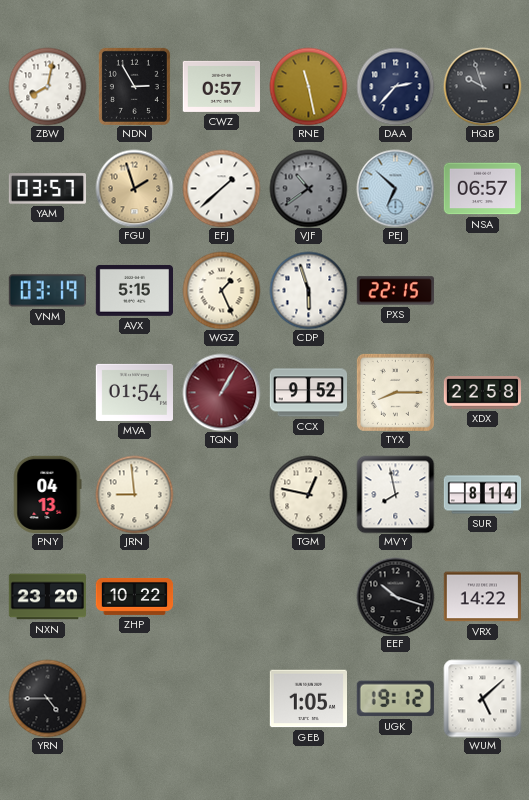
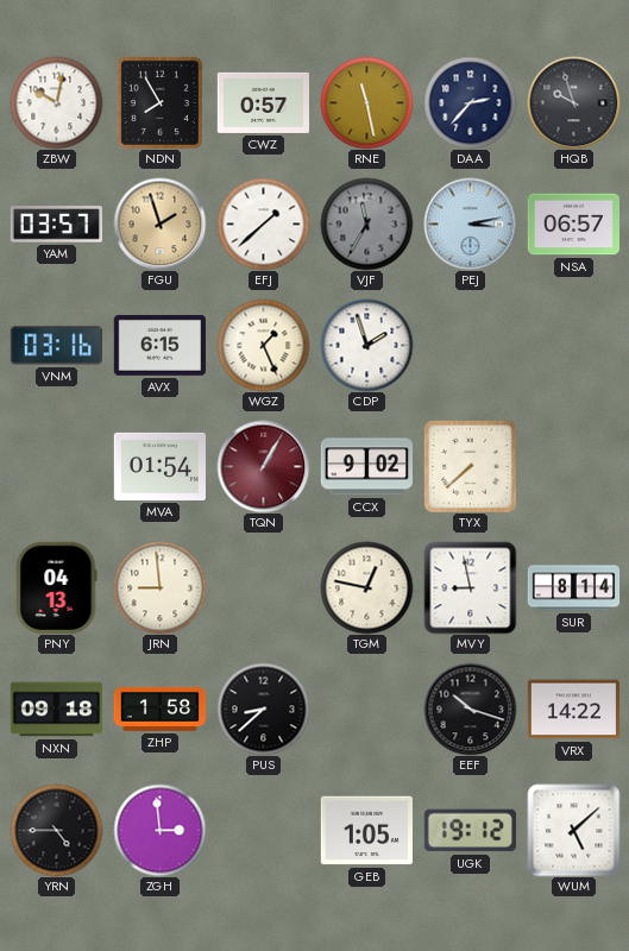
ZBW: 8:02 -> 10:02 (56, 102)
NDN: 2:55 -> 7:55 (159, 102)
VJF: 10:39 -> 11:35 (366, 223)
PEJ: 6:52 -> 3:13 (470, 223)
VNM: 03:19 -> 03:16 (56, 346)
AVX: 5:15 -> 6:15 (159, 345)
CDP: 5:57 -> 1:57 (366, 345)
PXS: 22:15 -> none (395, 291)
CCX: 9:52 -> 9:02 (366, 467)
TYX: 8:15 -> 7:38 (470, 466)
XDX: 22:58 -> none (482, 393)
MVY: 7:58 -> 8:58 (470, 587)
NXN: 23:20 -> 09:18 (56, 710)
ZHP: 10:22 -> 1:58 (159, 708)
PUS: none -> 8:38 (263, 708)
ZGH: none -> 2:59 (159, 830)
